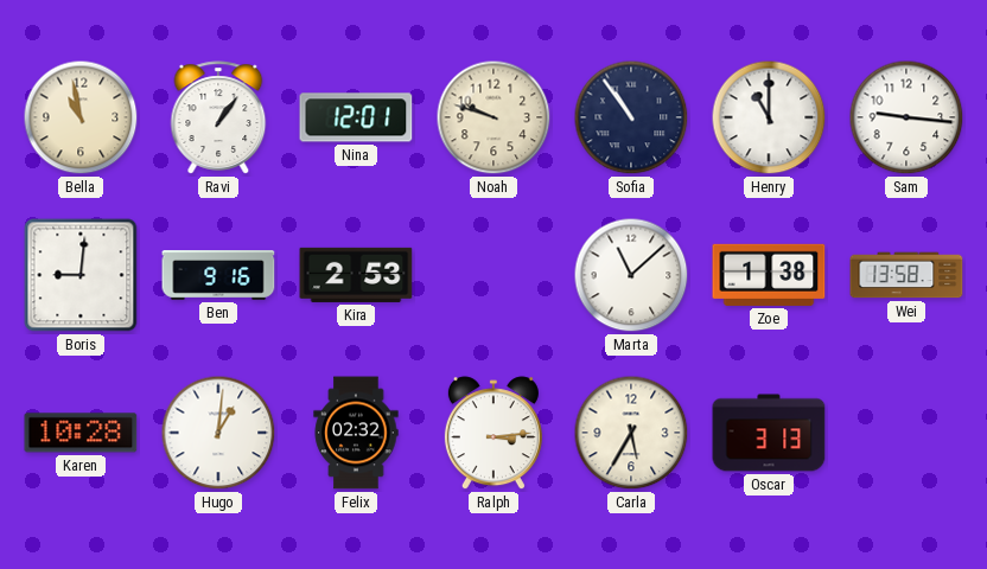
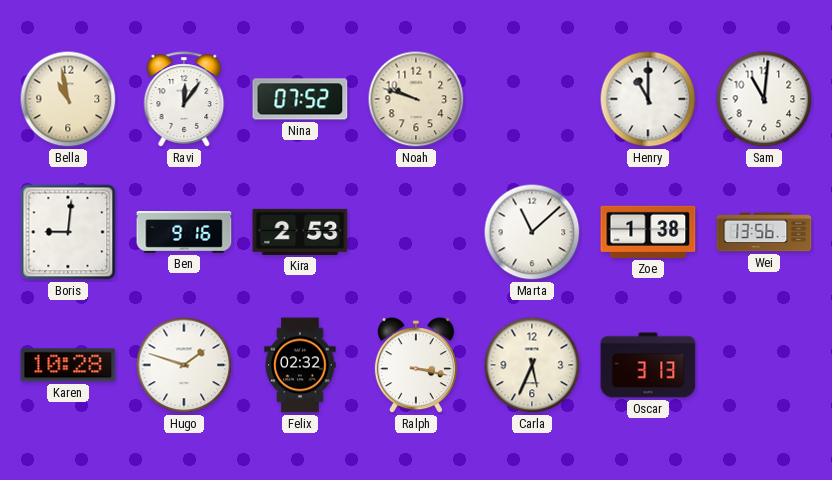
Ravi: 1:06 -> 12:06 (184, 99)
Nina: 12:01 -> 07:52 (300, 99)
Sofia: 10:54 -> none (631, 117)
Sam: 9:16 -> 11:01 (764, 99)
Wei: 13:58 -> 13:56 (764, 232)
Hugo: 1:01 -> 1:48 (184, 365)
Ralph: 3:14 -> 3:17 (416, 366)
Carla: 5:35 -> 5:34 (532, 365)
